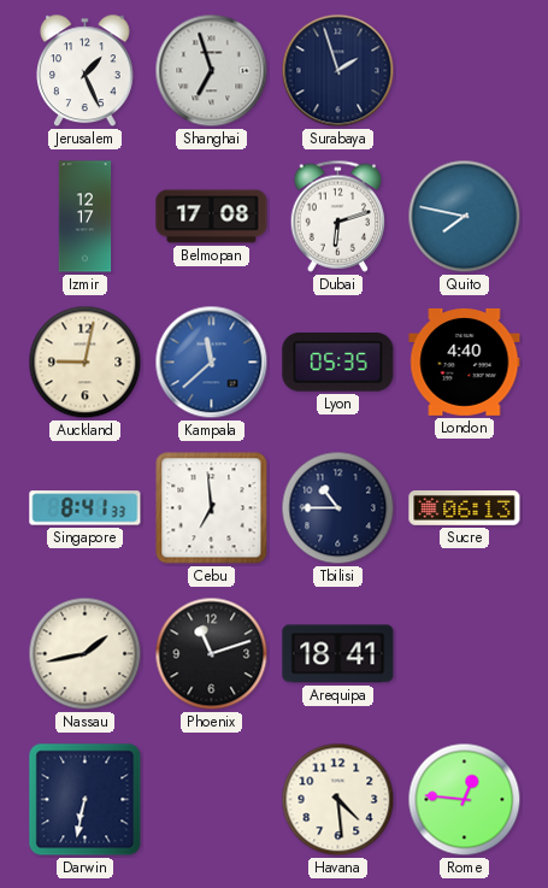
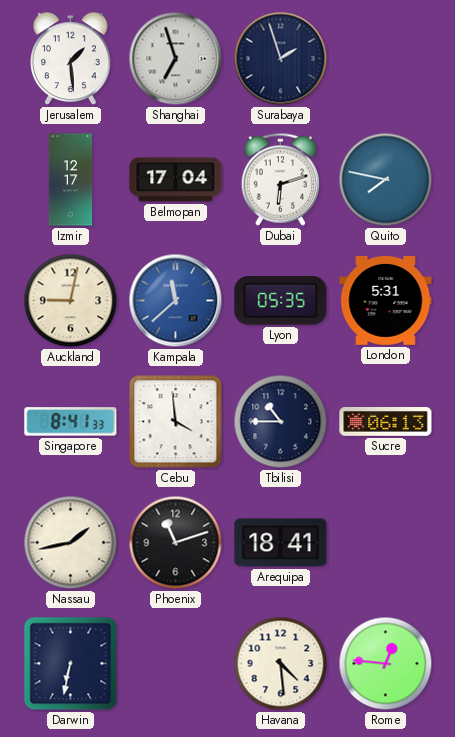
Jerusalem: 1:26 -> 1:29 (71, 59)
Belmopan: 17:08 -> 17:04 (176, 180)
London: 4:40 -> 5:31 (386, 300)
Cebu: 6:59 -> 3:59 (176, 422)
